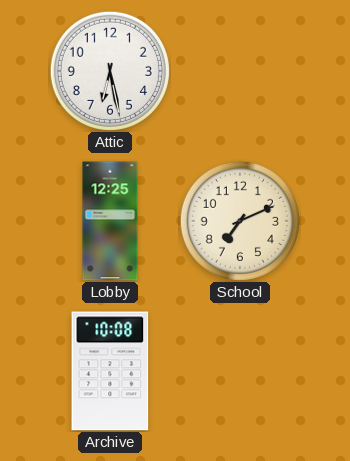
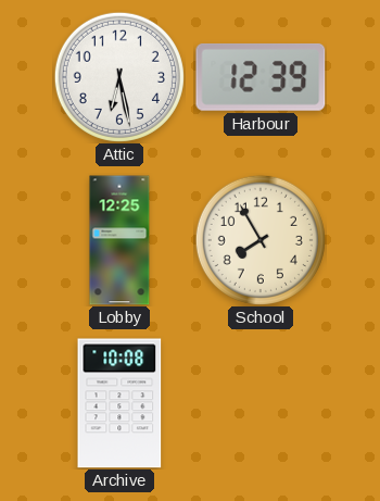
Harbour: none -> 12:39 (261, 77)
School: 7:11 -> 7:55 (261, 240)
